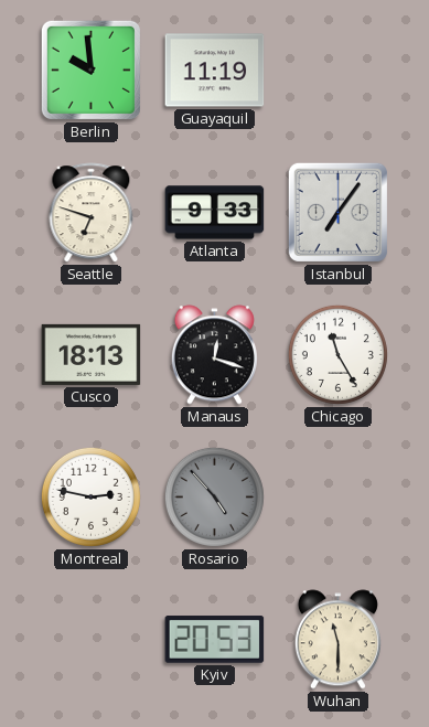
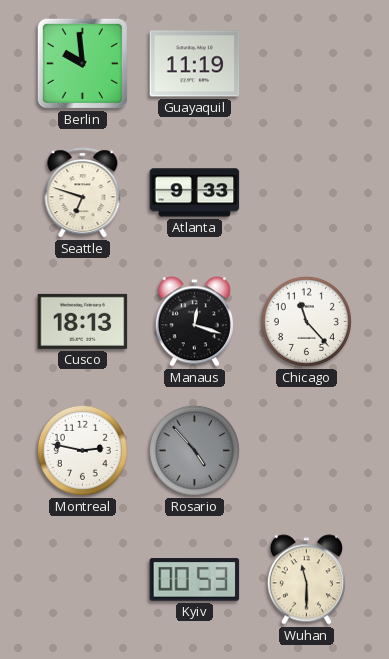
Istanbul: 7:06 -> none (337, 212)
Chicago: 11:25 -> 11:23 (306, 321)
Kyiv: 20:53 -> 00:53 (195, 580)
